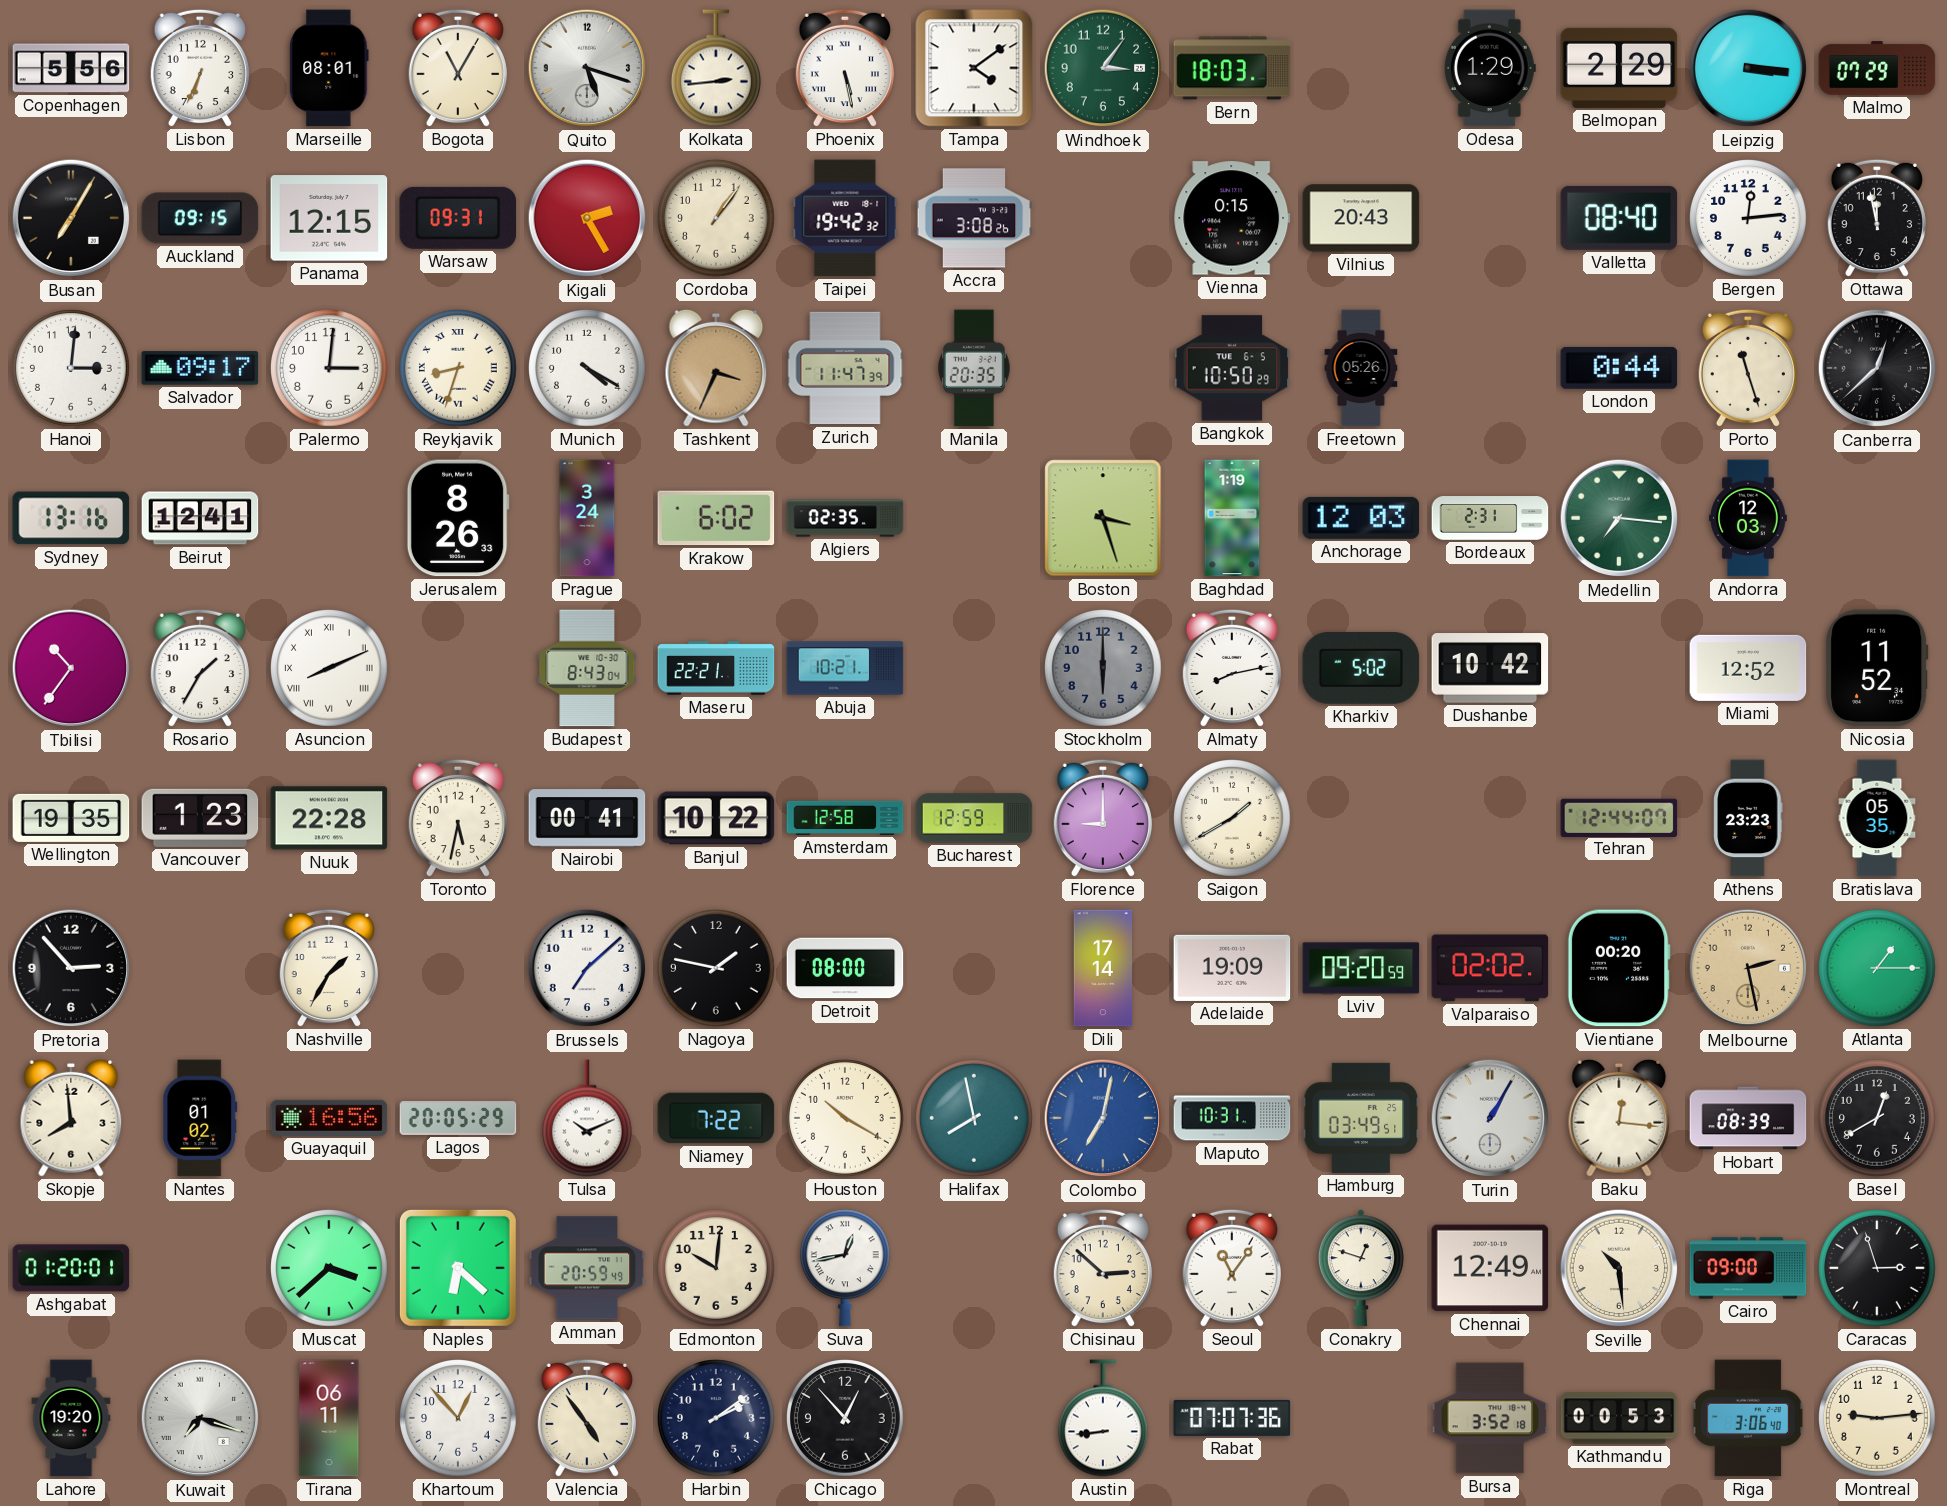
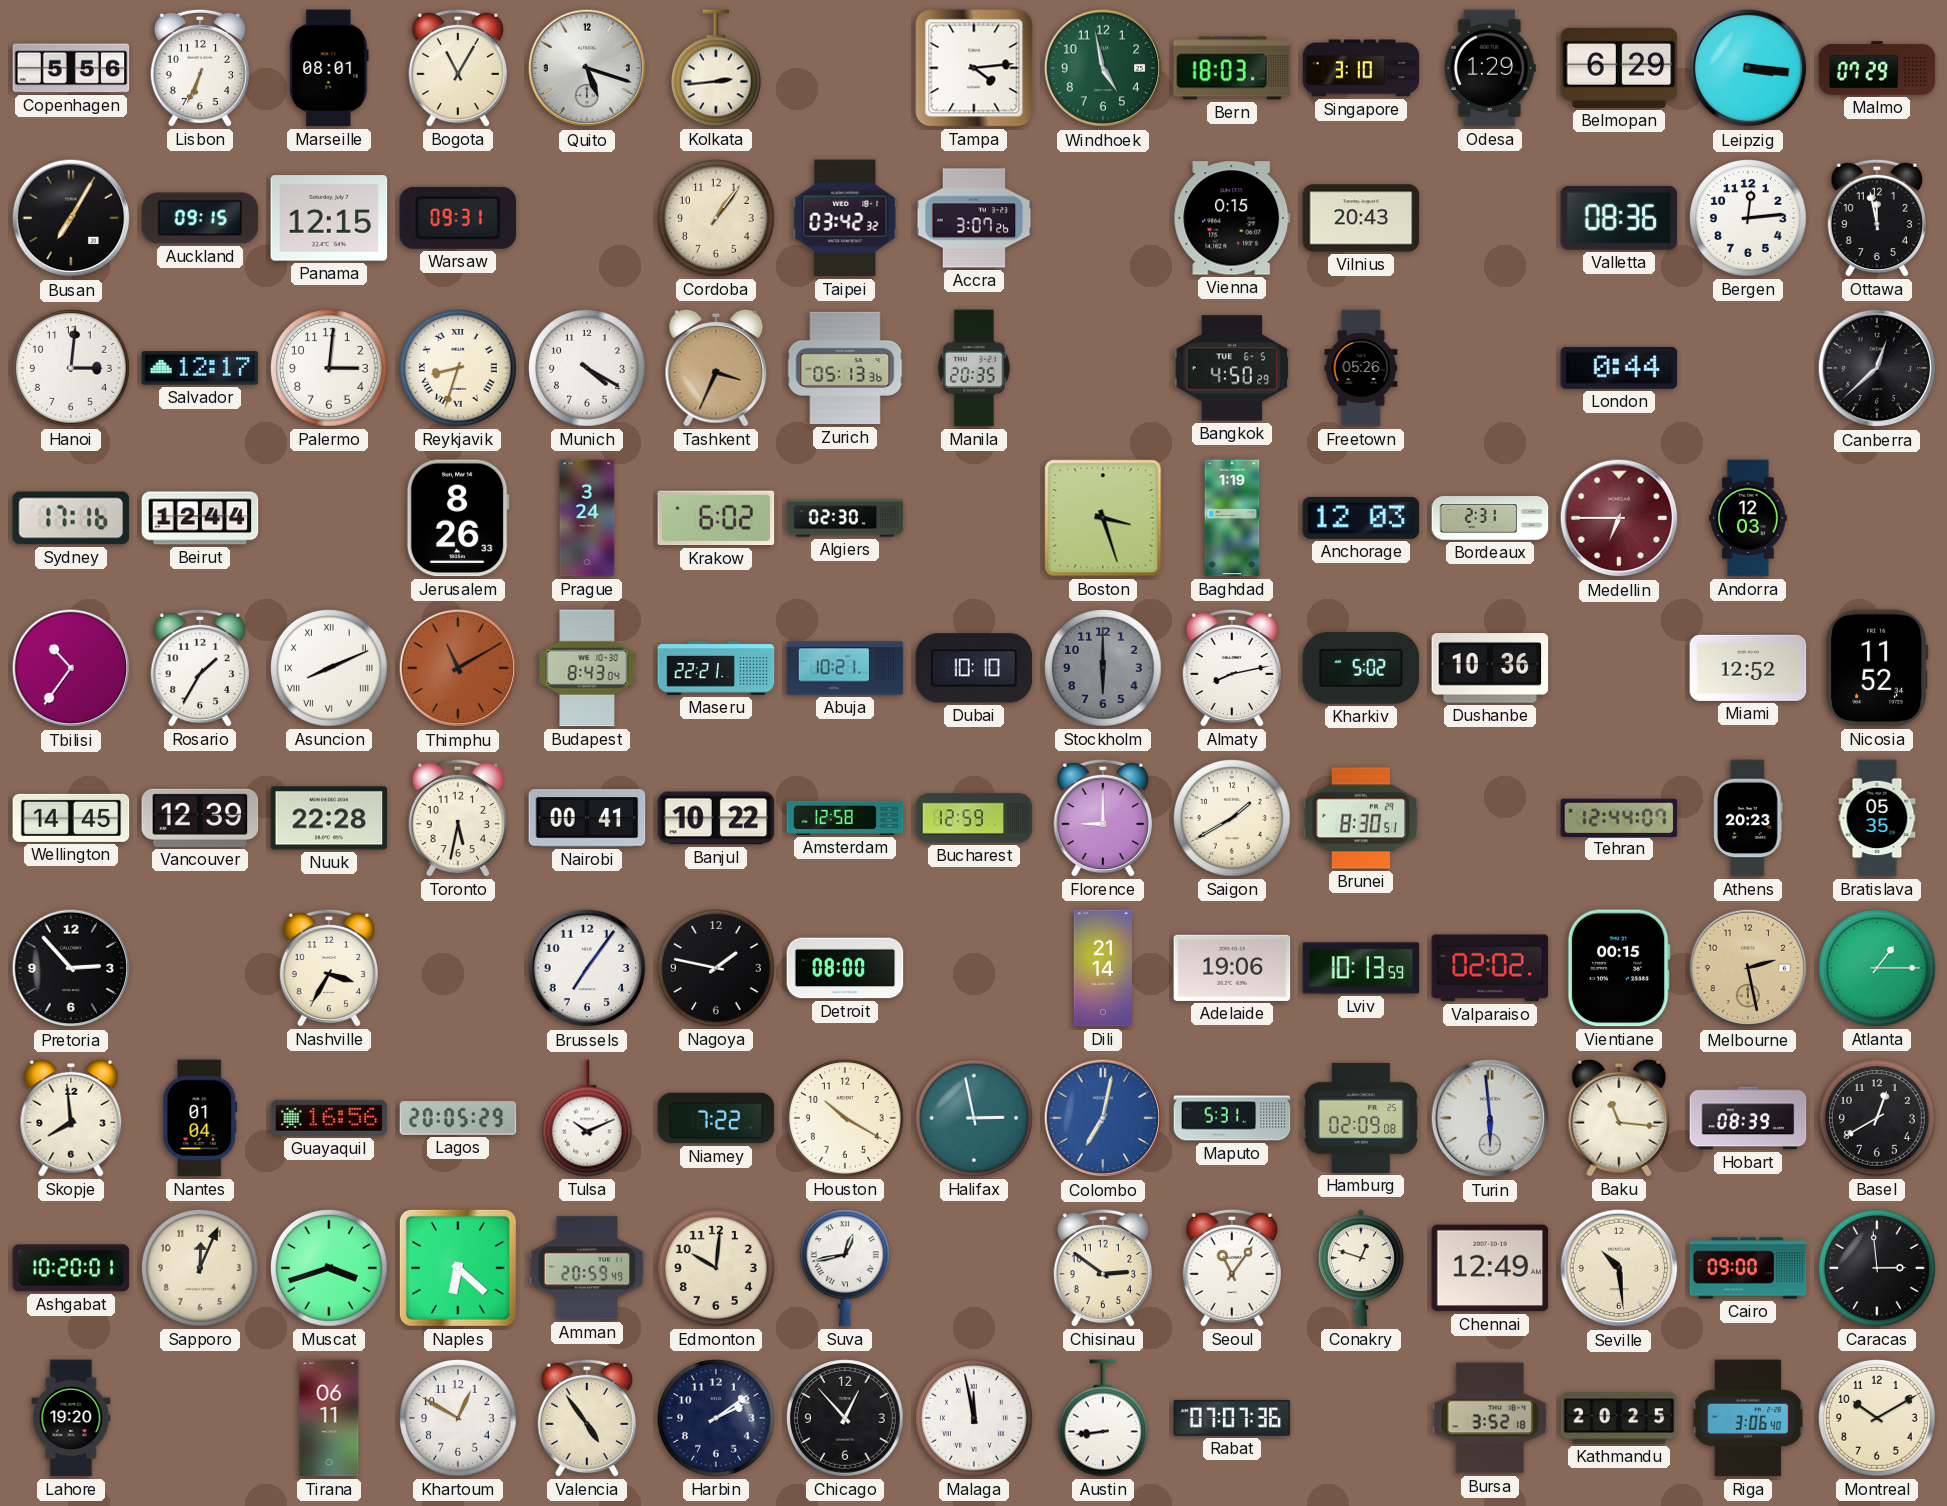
Phoenix: 5:28 -> none (845, 68)
Tampa: 4:09 -> 4:14 (974, 68)
Windhoek: 3:06 -> 4:58 (1103, 68)
Singapore: none -> 3:10 (1361, 68)
Belmopan: 2:29 -> 6:29 (1619, 68)
Kigali: 2:25 -> none (587, 218)
Taipei: 19:42 -> 03:42 (845, 218)
Accra: 3:08 -> 3:07 (974, 218)
Valletta: 08:40 -> 08:36 (1619, 218)
Salvador: 09:17 -> 12:17 (200, 368)
Zurich: 11:47 -> 05:13 (845, 368)
Bangkok: 10:50 -> 4:50 (1232, 368)
Porto: 11:27 -> none (1748, 368)
Sydney: 13:16 -> 17:16 (71, 518)
Beirut: 12:41 -> 12:44 (200, 518)
Algiers: 02:35 -> 02:30 (845, 518)
Medellin: 7:16 -> 6:45 (1619, 518)
Medellin dial: green -> burgundy (1619, 518)
Thimphu: none -> 11:10 (458, 668)
Dubai: none -> 10:10 (974, 668)
Dushanbe: 10:42 -> 10:36 (1490, 668)
Wellington: 19:35 -> 14:45 (71, 818)
Vancouver: 1:23 -> 12:39 (200, 818)
Brunei: none -> 8:30 (1361, 818)
Athens: 23:23 -> 20:23 (1748, 818)
Nashville: 1:35 -> 3:35 (329, 968)
Brussels: 7:08 -> 7:06 (587, 968)
Dili: 17:14 -> 21:14 (1103, 968)
Adelaide: 19:09 -> 19:06 (1232, 968)
Lviv: 09:20 -> 10:13 (1361, 968)
Vientiane: 00:20 -> 00:15 (1619, 968)
Nantes: 01:02 -> 01:04 (200, 1118)
Halifax: 7:58 -> 2:58 (975, 1119)
Maputo: 10:31 -> 5:31 (1232, 1118)
Hamburg: 03:49 -> 02:09 (1361, 1118)
Turin: 1:05 -> 5:59 (1490, 1118)
Baku: 12:16 -> 11:16 (1619, 1118)
Ashgabat: 01:20 -> 10:20 (71, 1268)
Sapporo: none -> 12:04 (201, 1269)
Muscat: 3:38 -> 3:42 (330, 1269)
Chisinau: 2:52 -> 2:51 (1103, 1268)
Caracas: 2:57 -> 2:59 (1878, 1269)
Kuwait: 7:18 -> none (200, 1418)
Khartoum: 12:53 -> 12:50 (459, 1419)
Malaga: none -> 11:58 (975, 1419)
Kathmandu: 00:53 -> 20:25 (1619, 1418)
Montreal: 9:14 -> 10:10 (1878, 1419)
